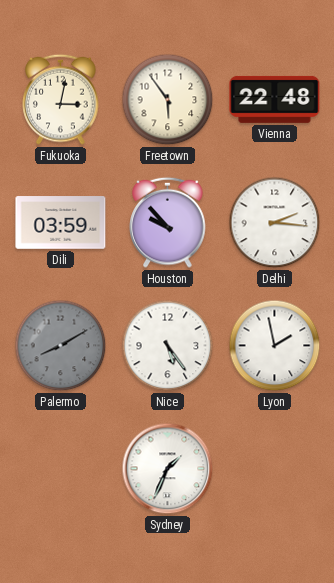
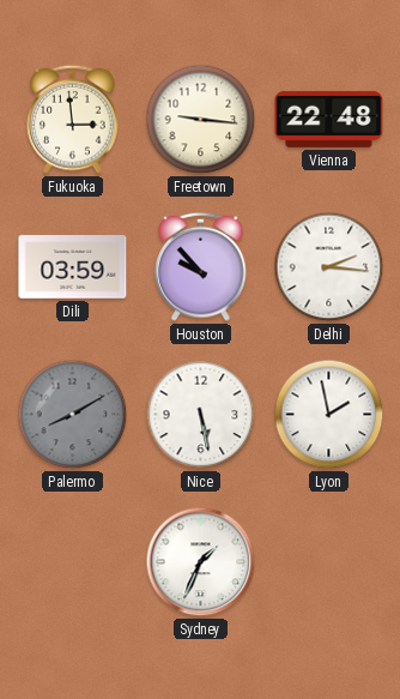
Fukuoka: 3:02 -> 2:59 (73, 119)
Freetown: 5:54 -> 9:16 (201, 120)
Nice: 5:24 -> 5:28 (201, 415)
